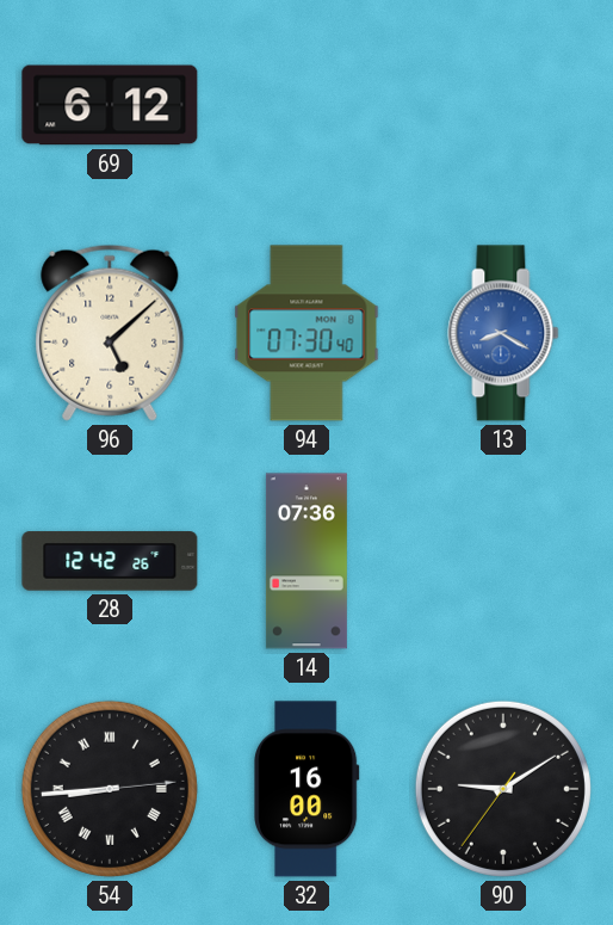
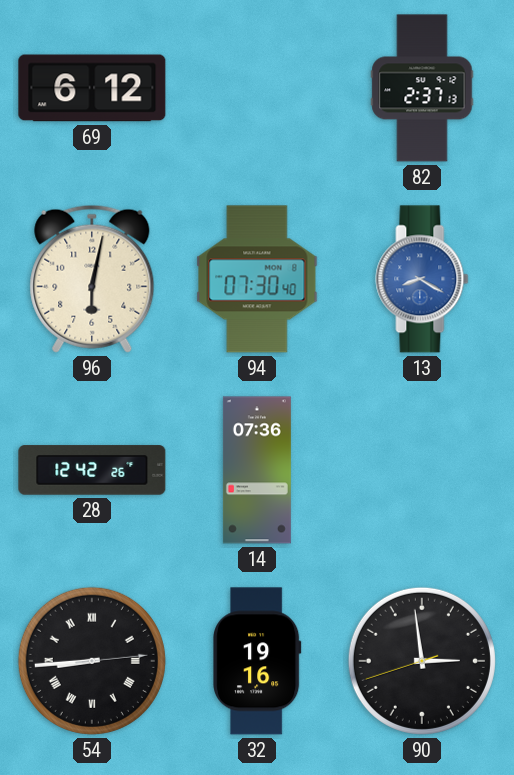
82: none -> 2:37 (422, 88)
96: 5:08 -> 6:02 (92, 279)
32: 16:00 -> 19:16 (258, 661)
90: 9:09 -> 2:58 (422, 661)
